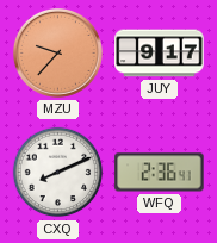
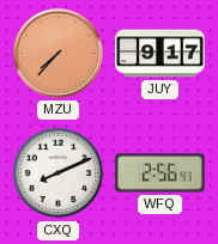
MZU: 9:37 -> 7:37 (57, 53)
WFQ: 2:36 -> 2:56 (161, 173)
